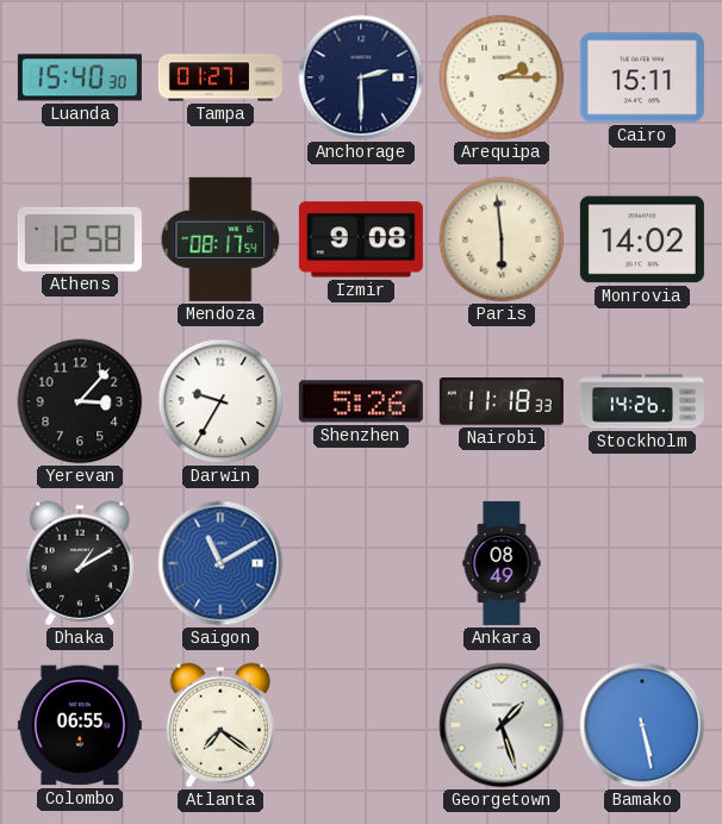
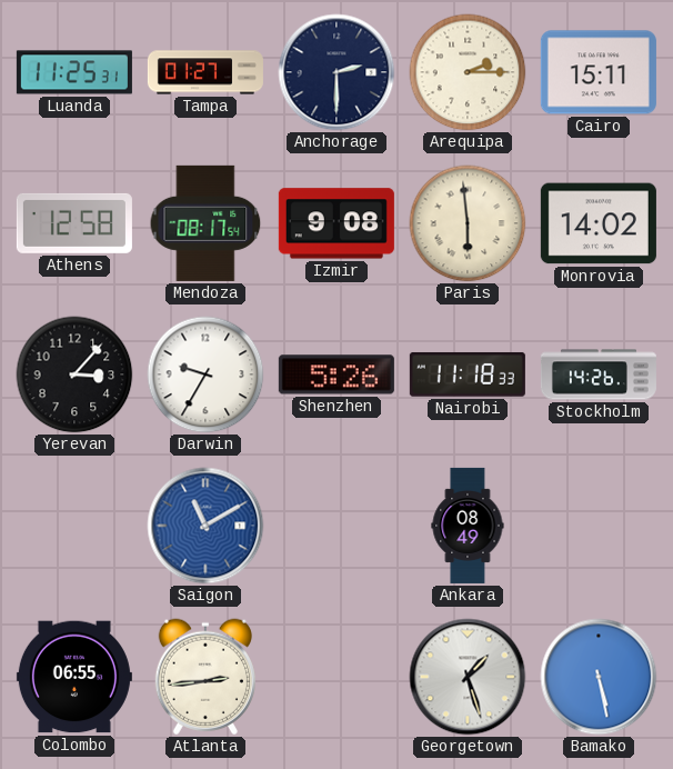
Luanda: 15:40 -> 11:25 (74, 72)
Dhaka: 1:10 -> none (80, 563)
Atlanta: 7:21 -> 2:44 (205, 677)
